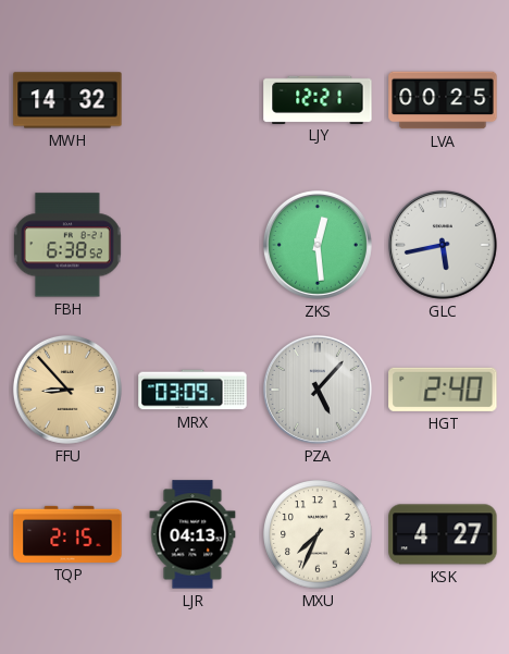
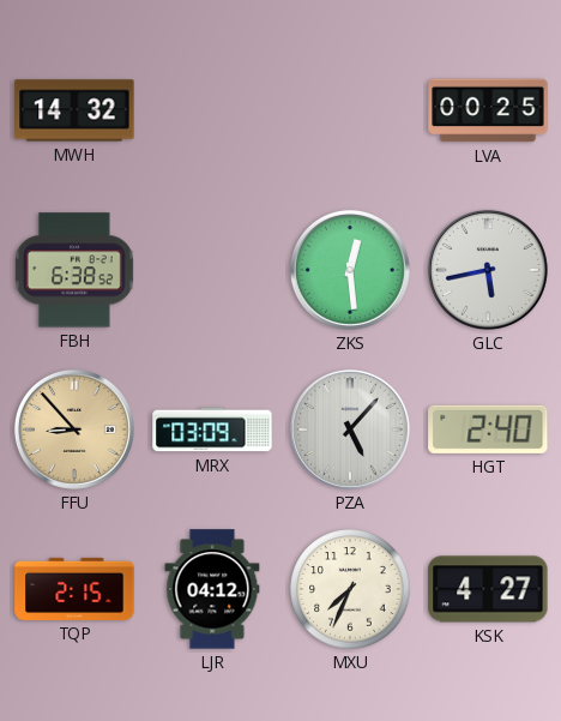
LJY: 12:21 -> none (318, 99)
LJR: 04:13 -> 04:12 (212, 589)
